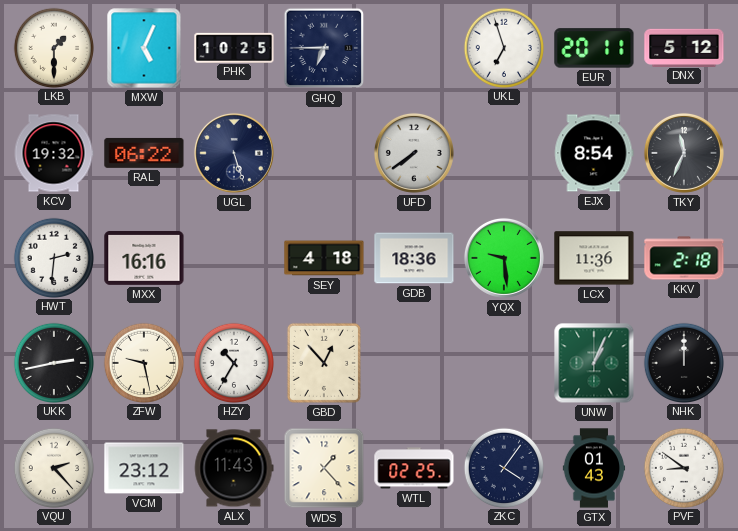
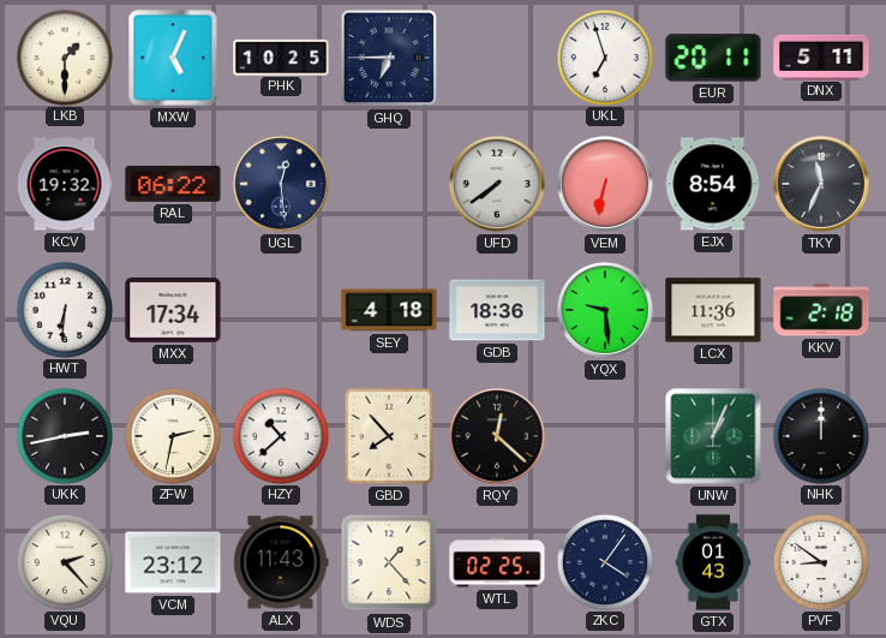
DNX: 5:12 -> 5:11 (821, 56)
UGL: 5:27 -> 12:29 (281, 184)
VEM: none -> 6:32 (605, 184)
HWT: 2:31 -> 6:31 (64, 309)
MXX: 16:16 -> 17:34 (173, 310)
ZFW: 9:28 -> 2:32 (172, 435)
HZY: 10:35 -> 10:38 (280, 435)
GBD: 12:53 -> 7:53 (389, 436)
RQY: none -> 12:22 (497, 436)
